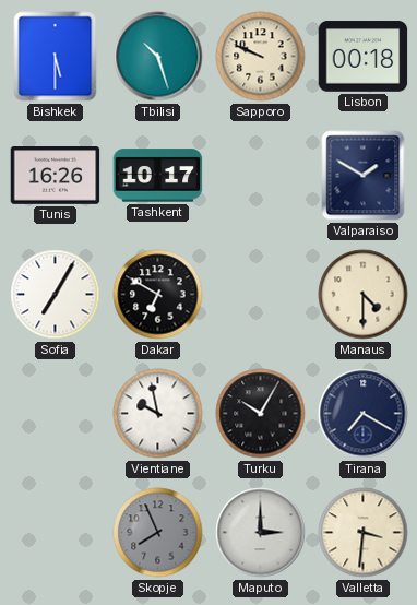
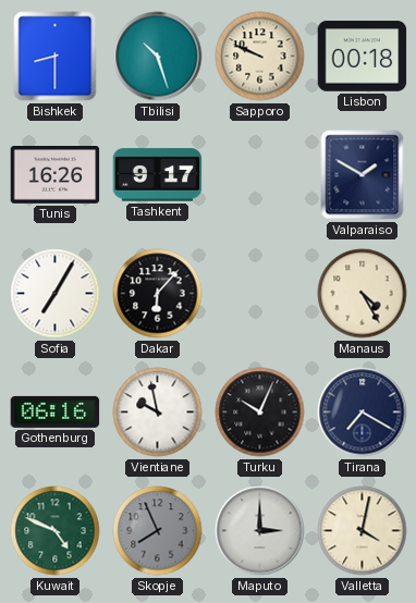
Bishkek: 5:30 -> 8:30 (56, 57)
Tashkent: 10:17 -> 9:17 (158, 175)
Dakar: 6:50 -> 6:07 (158, 294)
Manaus: 4:30 -> 4:25 (363, 294)
Gothenburg: none -> 06:16 (56, 411)
Turku: 10:05 -> 10:04 (260, 413)
Kuwait: none -> 4:49 (56, 531)
Valletta: 3:31 -> 4:02 (363, 531)
